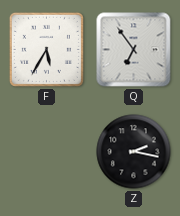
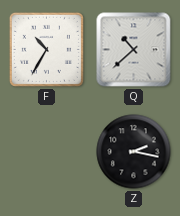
F: 5:35 -> 10:35 (46, 49)
Q: 6:54 -> 10:38 (134, 50)
